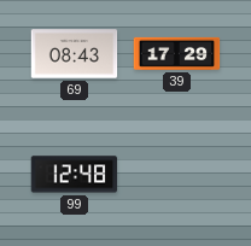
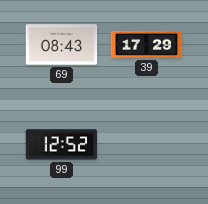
99: 12:48 -> 12:52 (62, 145)
